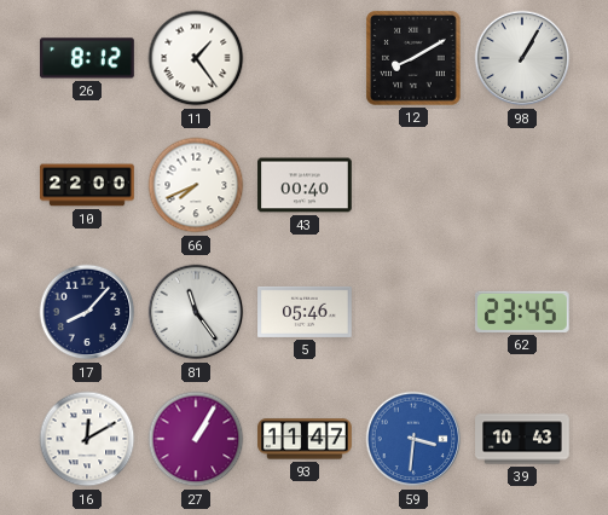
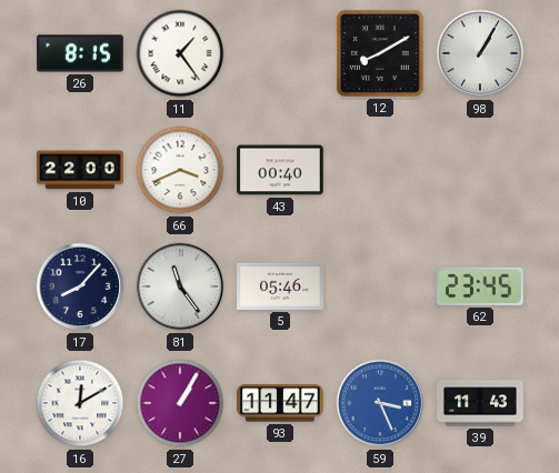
26: 8:12 -> 8:15 (80, 53)
66: 7:41 -> 3:41 (180, 170)
59: 3:31 -> 3:26 (380, 403)
39: 10:43 -> 11:43 (480, 403)
